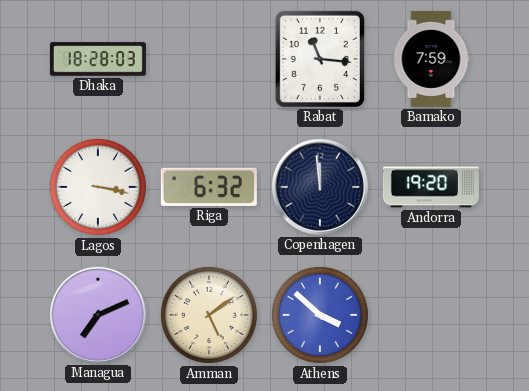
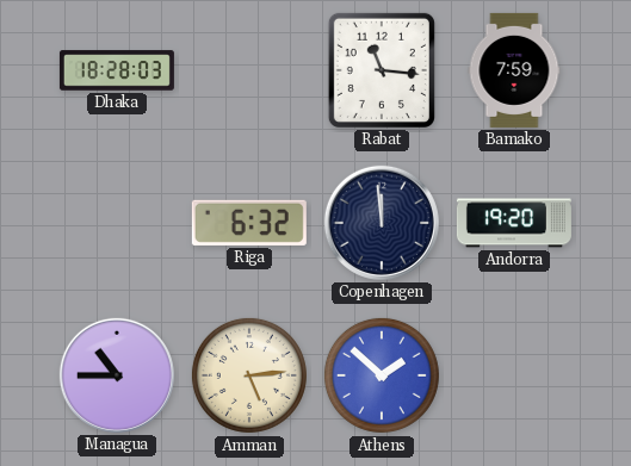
Lagos: 3:17 -> none (98, 187)
Managua: 7:11 -> 10:45 (117, 375)
Amman: 5:09 -> 5:14 (249, 375)
Athens: 3:52 -> 1:52 (382, 375)
